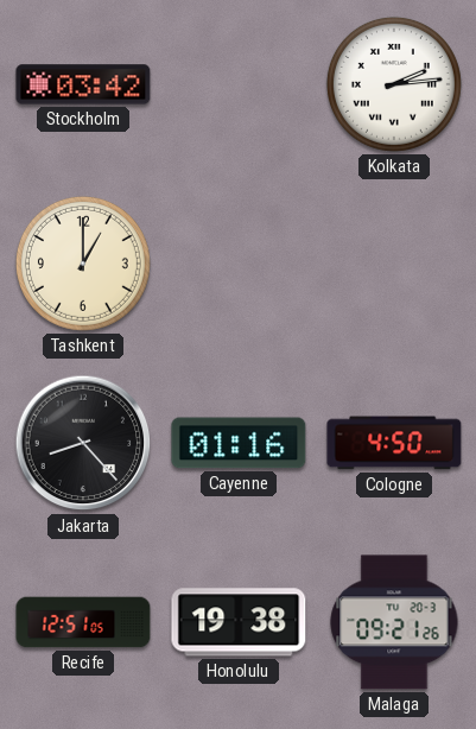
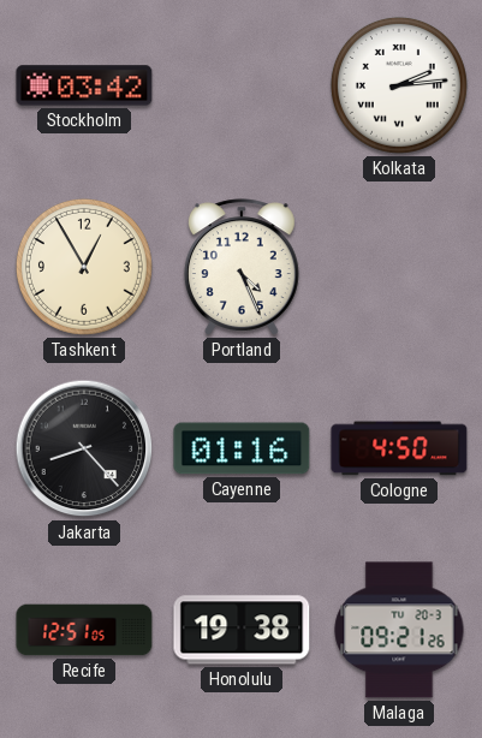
Tashkent: 1:00 -> 12:55 (84, 267)
Portland: none -> 4:26 (242, 267)
